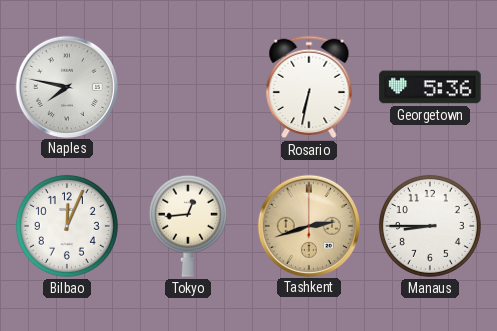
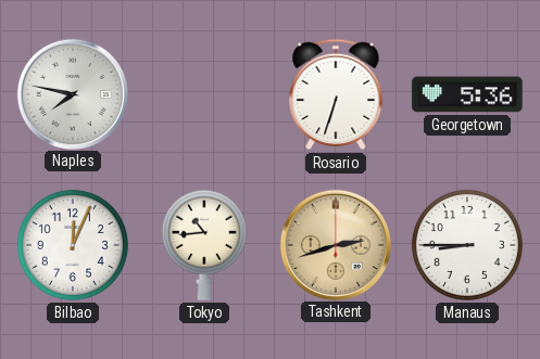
Rosario: 6:32 -> 6:33 (336, 94)
Tokyo: 12:44 -> 10:44 (204, 245)
